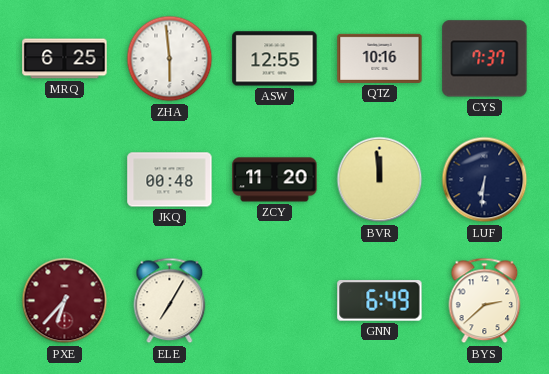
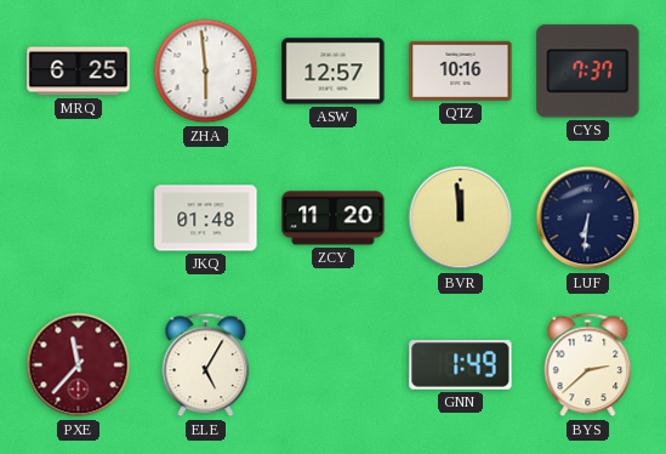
ASW: 12:55 -> 12:57 (334, 72)
JKQ: 00:48 -> 01:48 (206, 219)
PXE: 6:37 -> 11:37 (79, 365)
ELE: 7:05 -> 5:05 (206, 365)
GNN: 6:49 -> 1:49 (461, 365)
